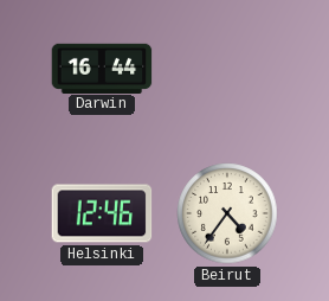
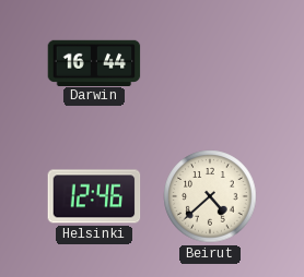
Beirut: 4:36 -> 4:38 (210, 196)
